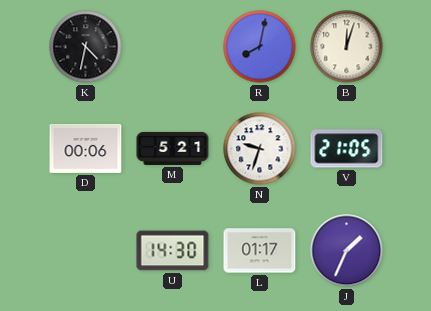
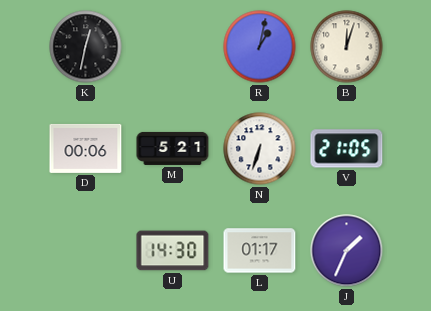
K: 4:32 -> 12:32 (86, 47)
R: 8:02 -> 1:02 (260, 47)
N: 9:33 -> 6:33 (260, 149)
